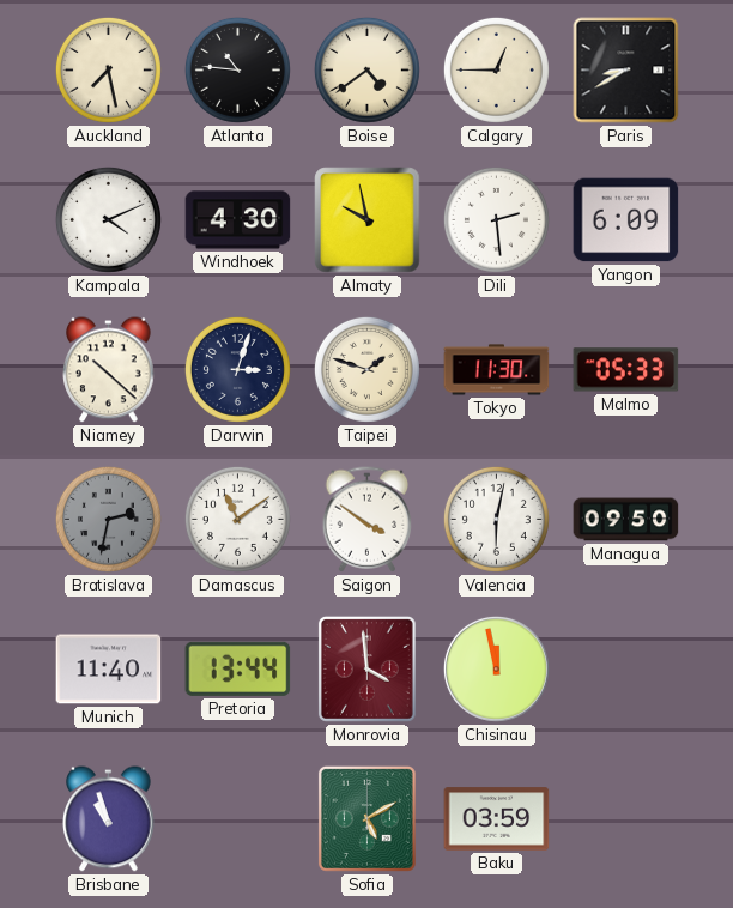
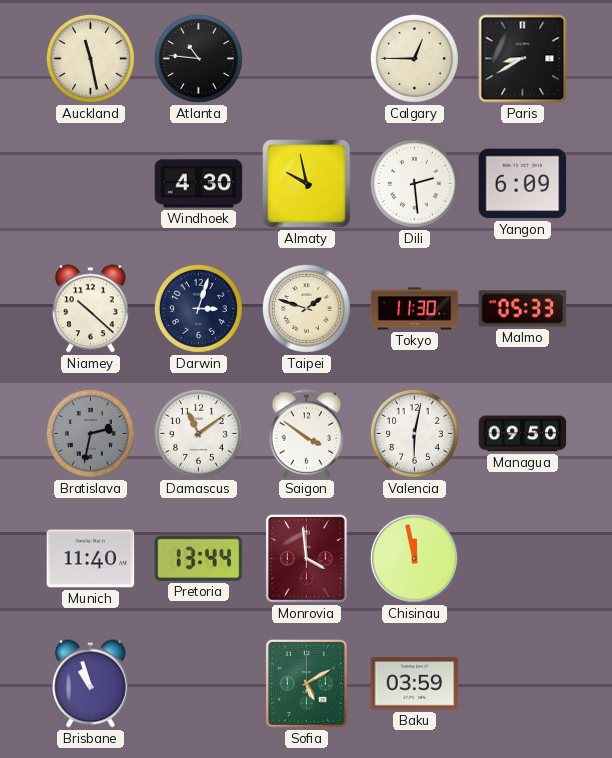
Auckland: 7:28 -> 11:28 (90, 58)
Boise: 4:39 -> none (366, 69)
Kampala: 4:11 -> none (108, 219)
